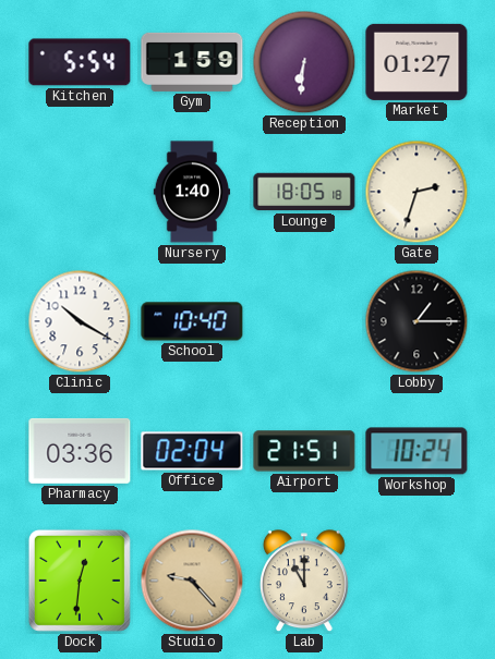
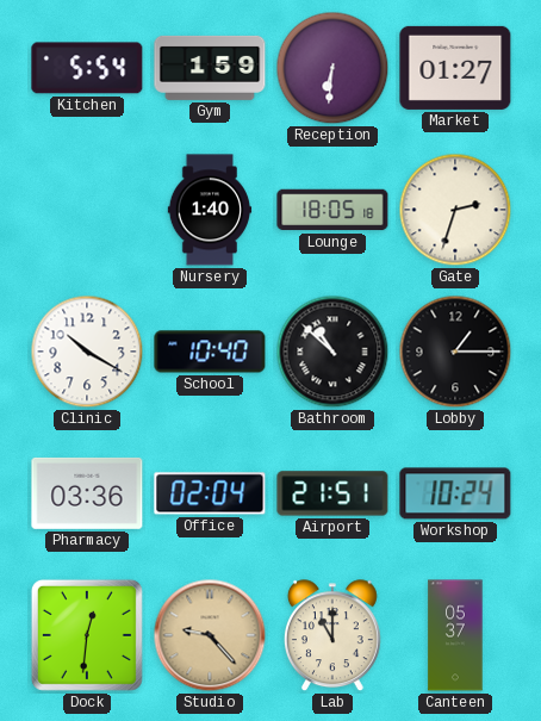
Bathroom: none -> 10:52 (332, 352)
Canteen: none -> 05:37 (455, 635)
